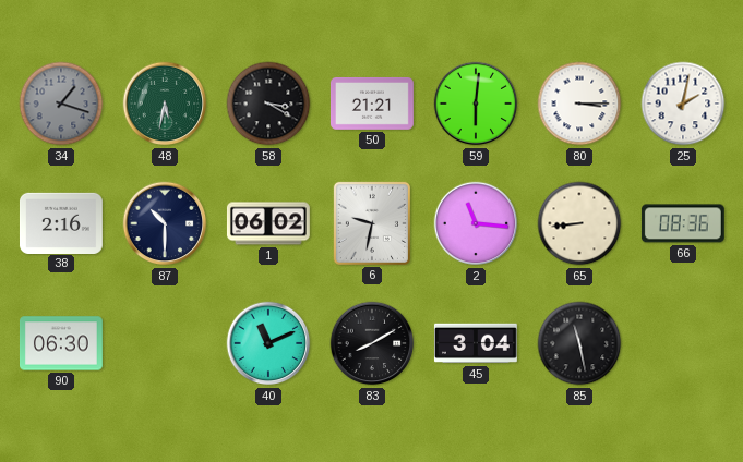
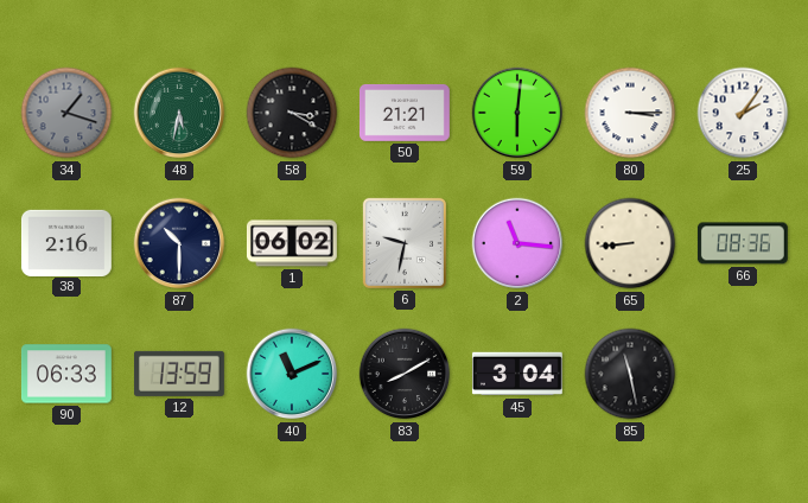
25: 2:02 -> 2:06 (743, 113)
90: 06:30 -> 06:33 (66, 374)
12: none -> 13:59 (179, 374)
